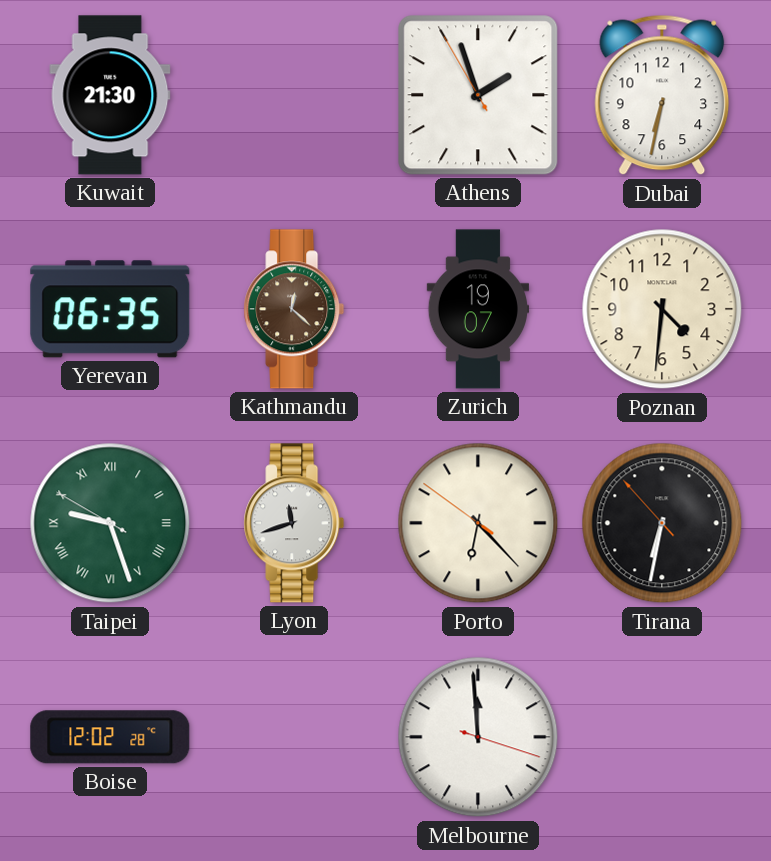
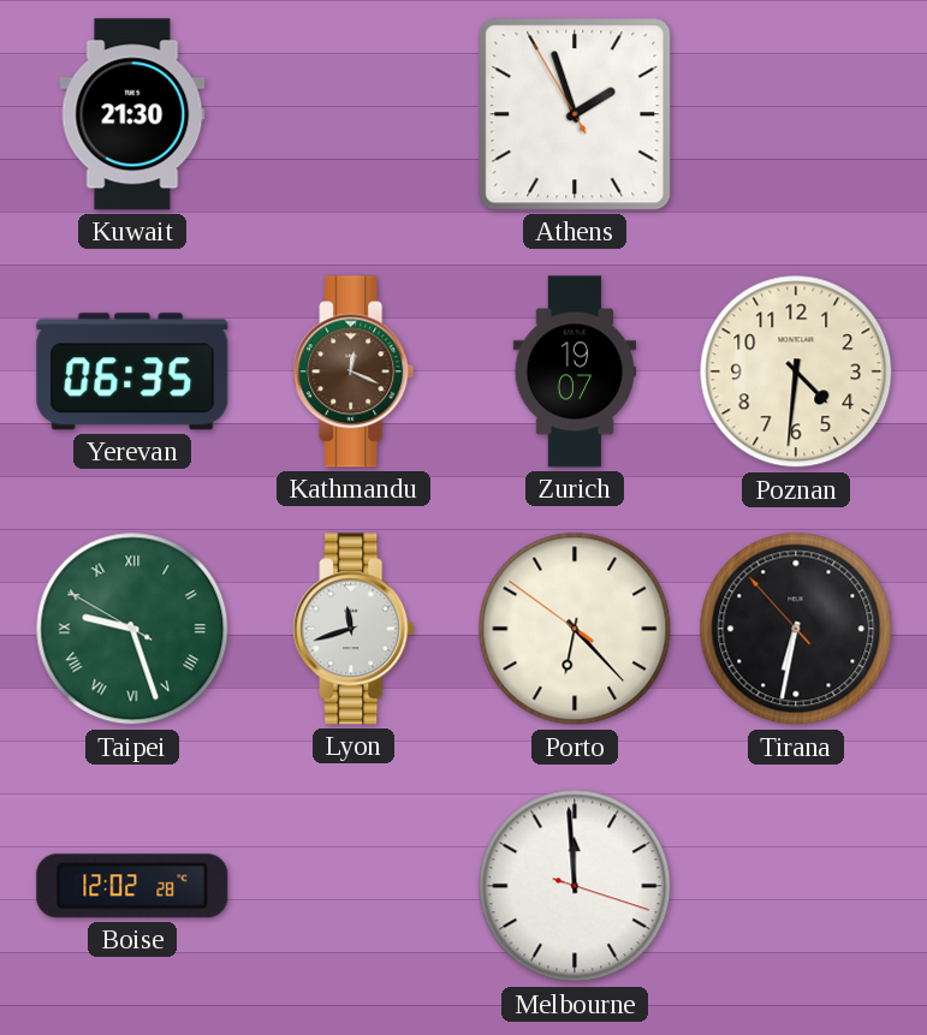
Dubai: 6:32 -> none (662, 95)
Kathmandu: 12:22 -> 12:19 (353, 371)
